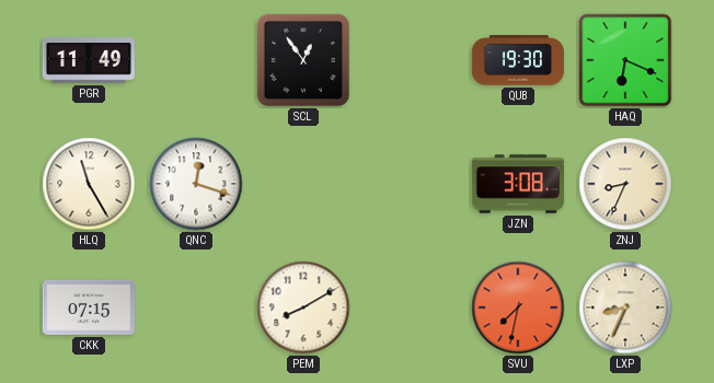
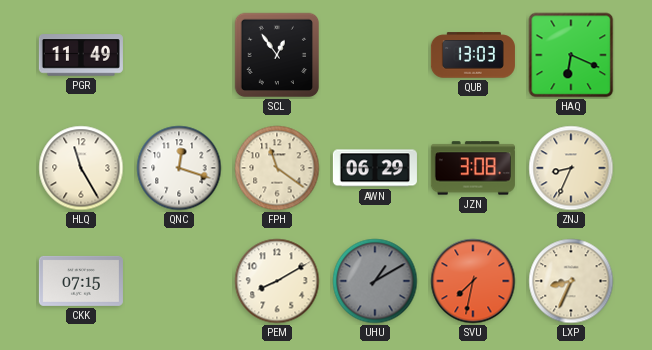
QUB: 19:30 -> 13:03 (473, 55)
FPH: none -> 11:21 (277, 168)
AWN: none -> 06:29 (375, 168)
UHU: none -> 1:10 (375, 281)
